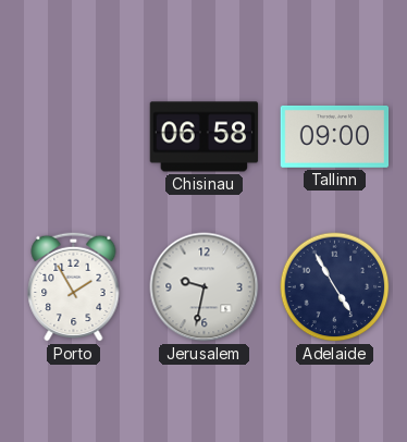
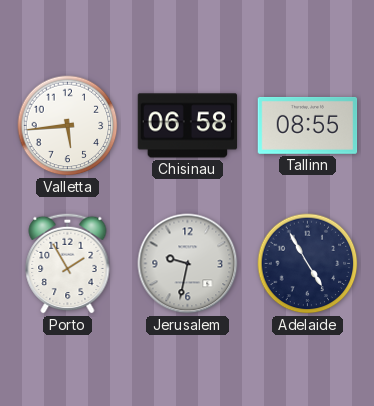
Valletta: none -> 5:44 (68, 126)
Tallinn: 09:00 -> 08:55 (308, 125)
